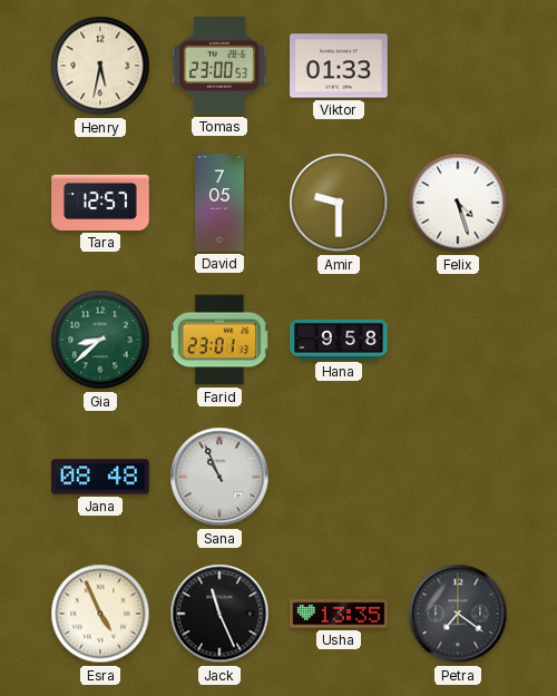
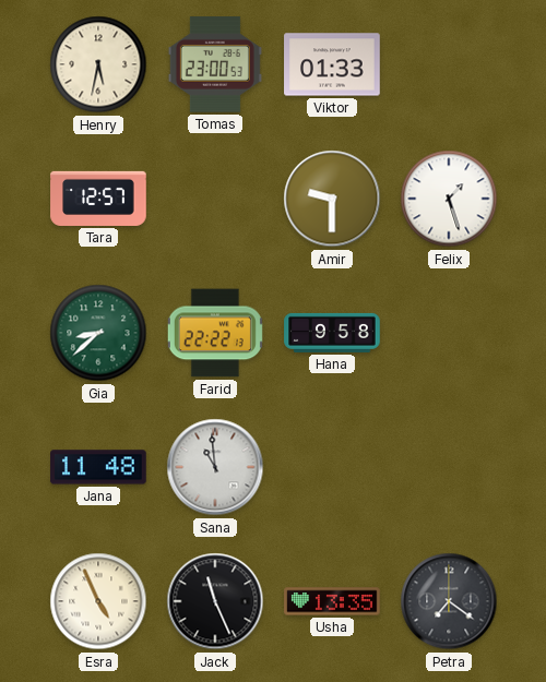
David: 7:05 -> none (219, 203)
Felix: 4:27 -> 1:27 (449, 199)
Farid: 23:01 -> 22:22 (215, 333)
Jana: 08:48 -> 11:48 (98, 467)
Sana: 10:56 -> 10:59 (215, 467)
